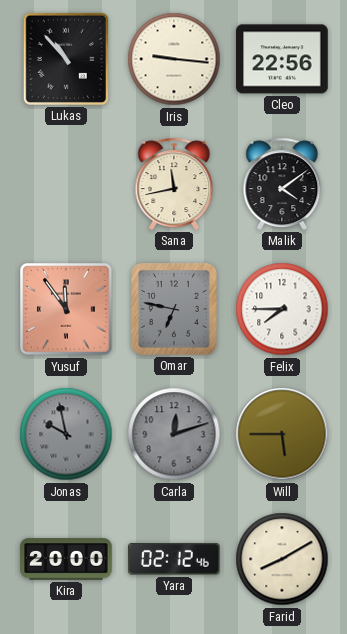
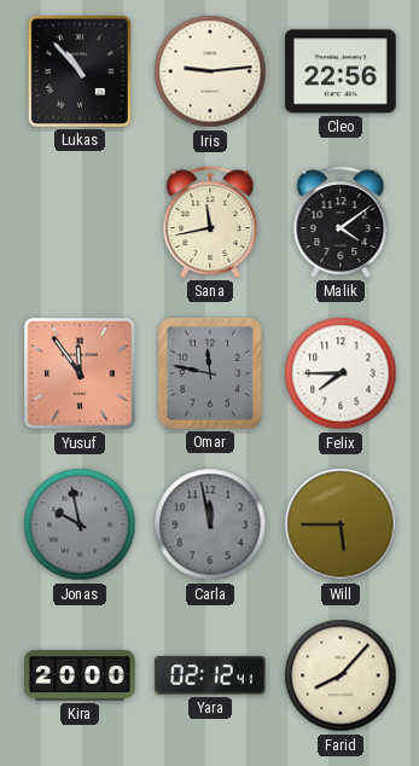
Iris: 9:16 -> 9:14 (210, 71)
Omar: 6:47 -> 11:47 (210, 373)
Carla: 12:12 -> 11:58 (210, 524)
Yara: 02:12:46 -> 02:12:41 (210, 675)
Farid: 8:10 -> 8:07 (341, 675)
